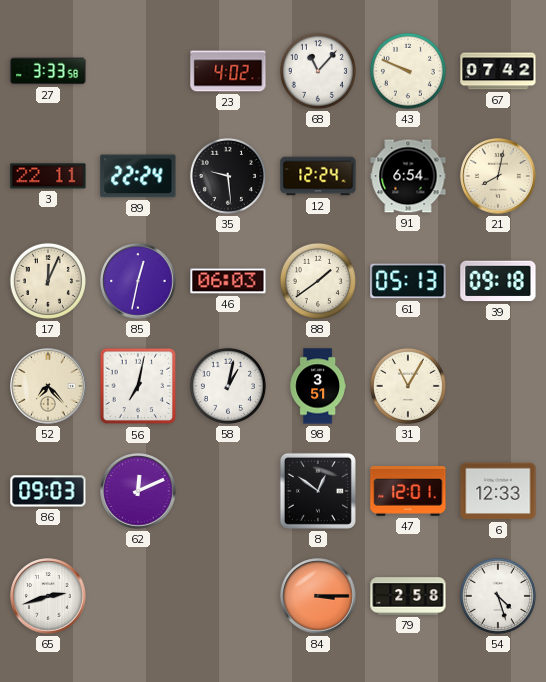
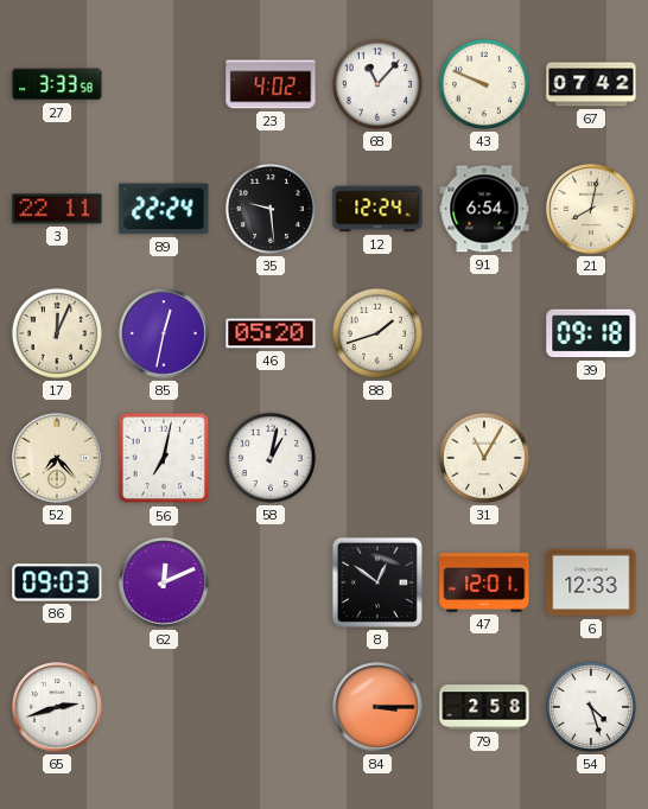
46: 06:03 -> 05:20 (271, 333)
88: 1:39 -> 1:42 (377, 333)
61: 05:13 -> none (408, 281)
98: 3:51 -> none (317, 386)
